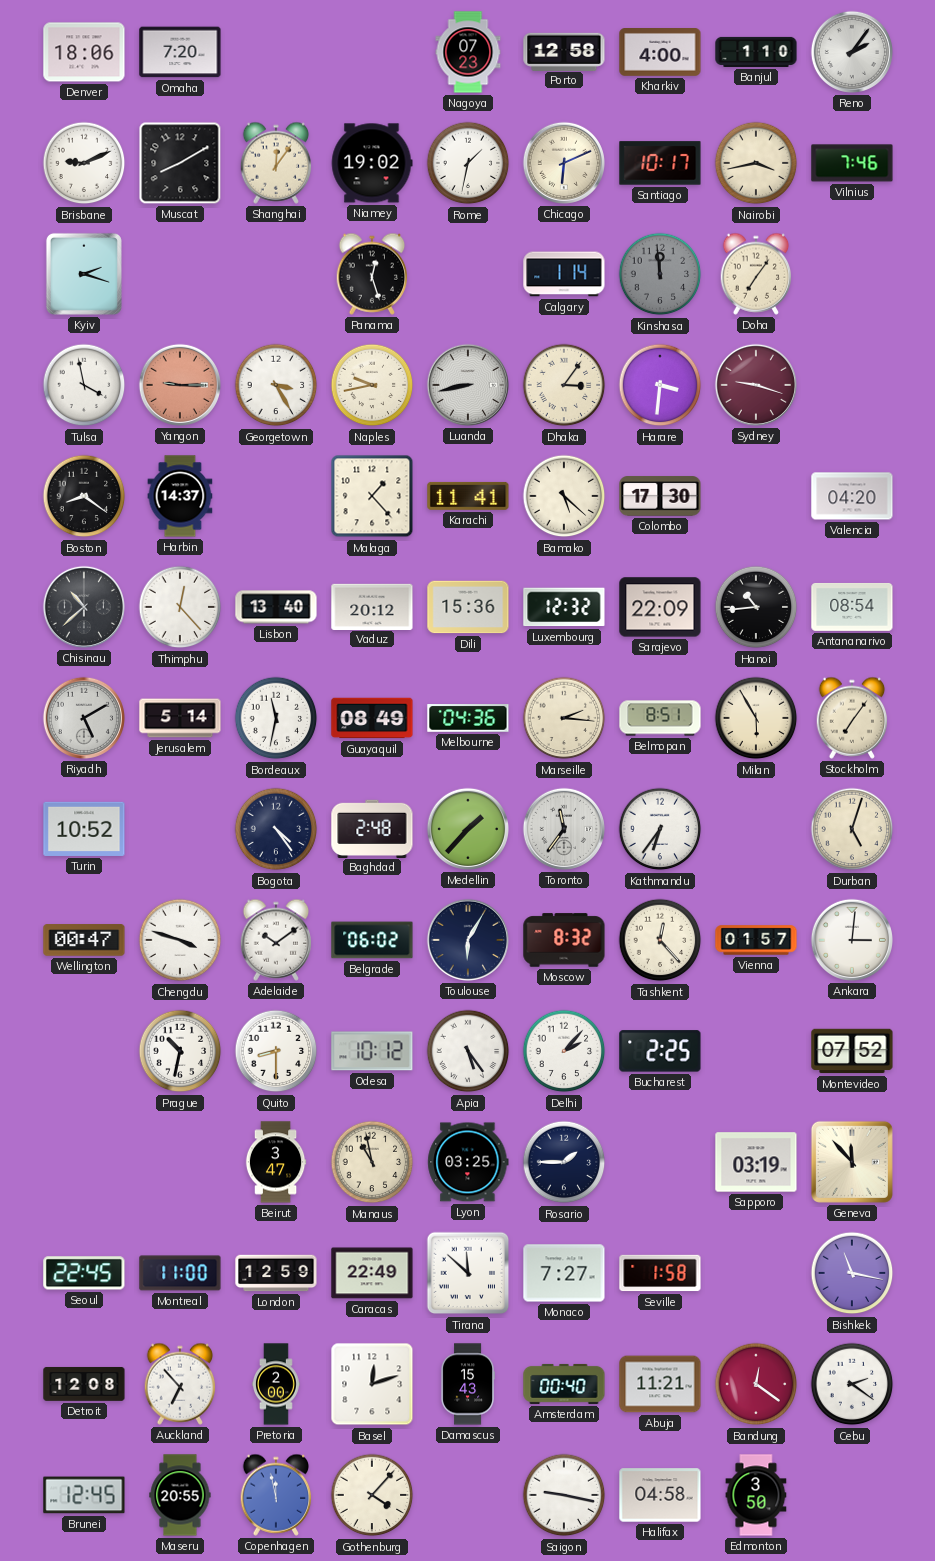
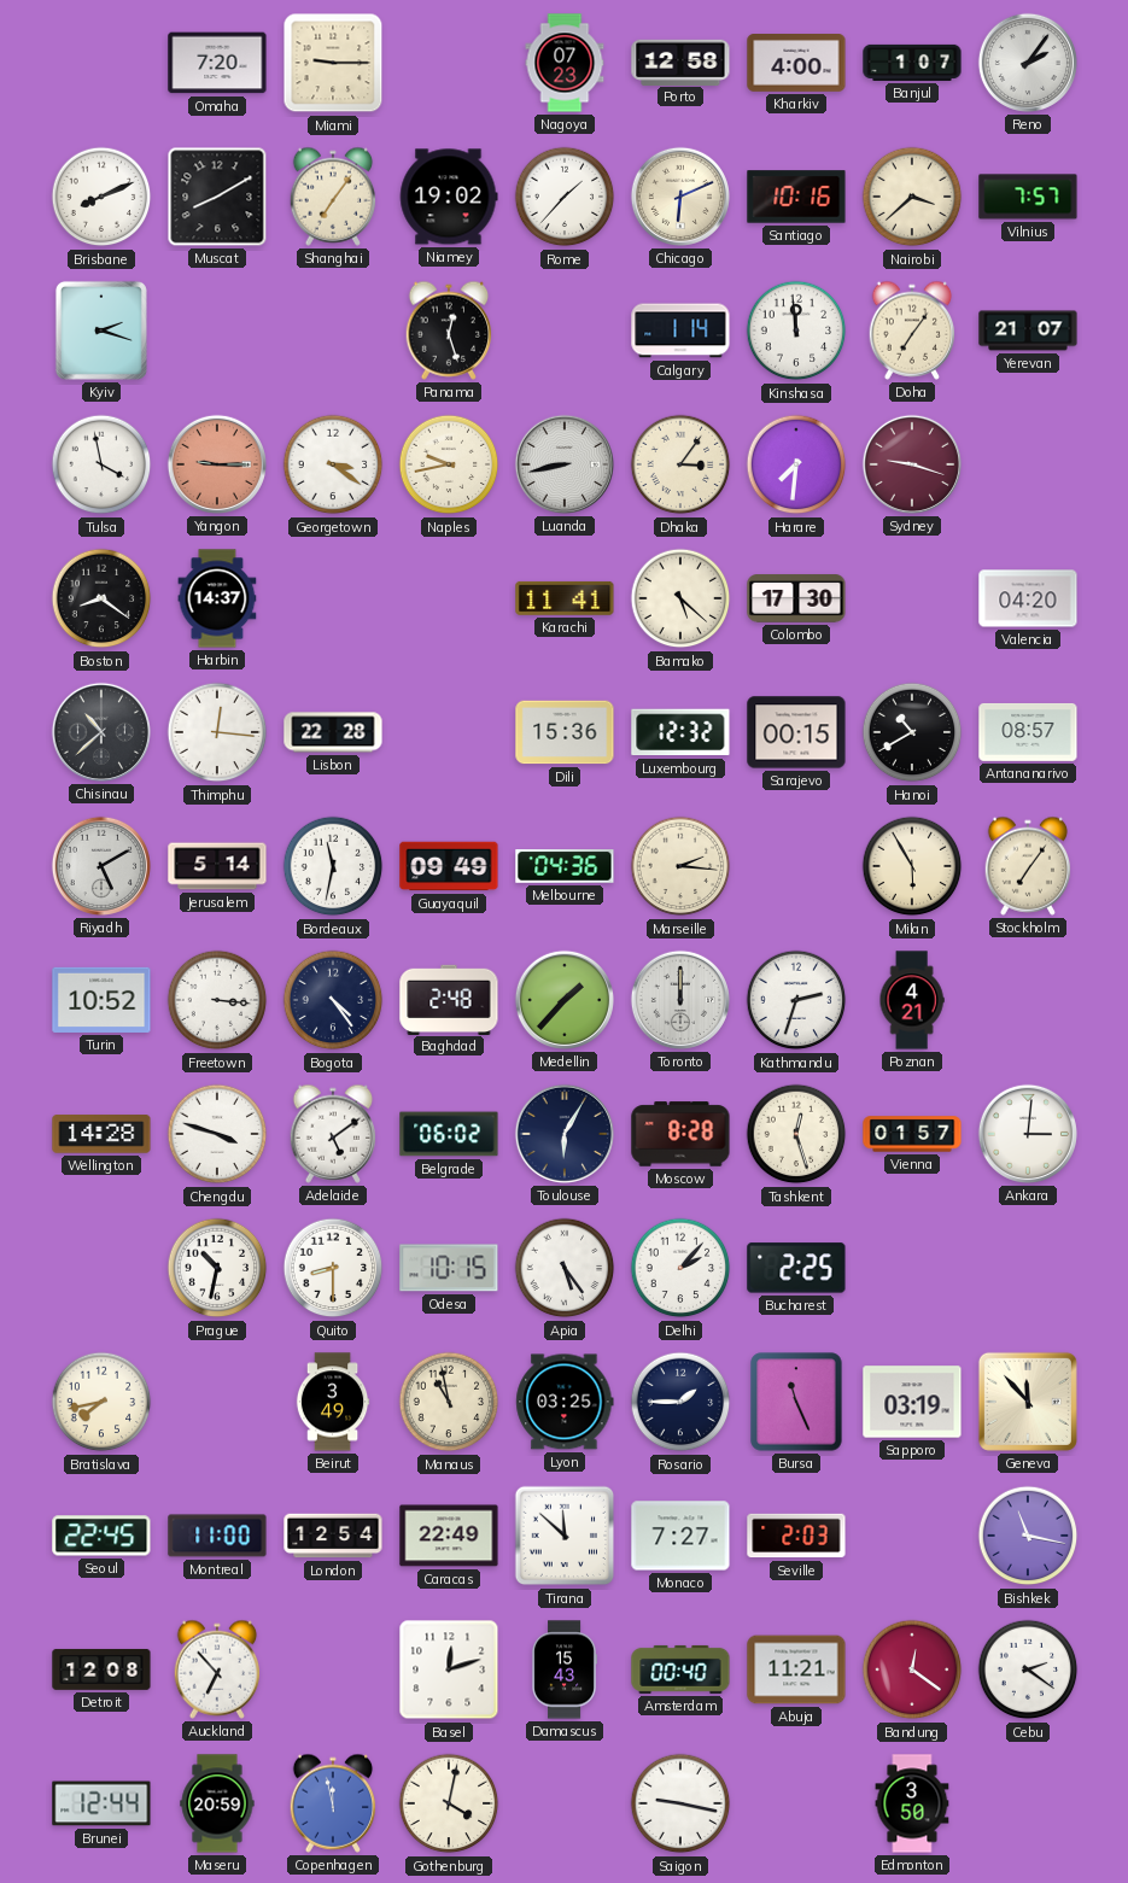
Denver: 18:06 -> none (84, 52)
Miami: none -> 9:15 (333, 63)
Banjul: 1:10 -> 1:07 (912, 63)
Brisbane: 9:11 -> 8:11 (101, 197)
Shanghai: 12:06 -> 7:06 (333, 197)
Rome: 1:32 -> 1:37 (565, 197)
Santiago: 10:17 -> 10:16 (796, 197)
Nairobi: 3:43 -> 3:38 (912, 197)
Vilnius: 7:46 -> 7:57 (1028, 197)
Kinshasa dial: grey -> white (796, 331)
Yerevan: none -> 21:07 (1028, 331)
Georgetown: 3:25 -> 3:21 (333, 464)
Harare: 3:31 -> 7:31 (796, 464)
Malaga: 1:23 -> none (372, 496)
Thimphu: 12:23 -> 12:16 (217, 732)
Lisbon: 13:40 -> 22:28 (333, 732)
Vaduz: 20:12 -> none (372, 606)
Sarajevo: 22:09 -> 00:15 (796, 732)
Hanoi: 10:44 -> 10:40 (912, 732)
Antananarivo: 08:54 -> 08:57 (1028, 732)
Guayaquil: 08:49 -> 09:49 (449, 866)
Belmopan: 8:51 -> none (660, 718)
Freetown: none -> 3:16 (217, 1000)
Toronto: 11:36 -> 12:00 (680, 1000)
Kathmandu: 6:36 -> 2:33 (796, 1000)
Poznan: none -> 4:21 (912, 1000)
Durban: 5:03 -> none (852, 829)
Wellington: 00:47 -> 14:28 (101, 1134)
Adelaide: 10:09 -> 5:09 (333, 1134)
Moscow: 8:32 -> 8:28 (680, 1134)
Tashkent: 12:23 -> 12:27 (796, 1134)
Odesa: 10:12 -> 10:15 (449, 1268)
Montevideo: 07:52 -> none (852, 1051)
Bratislava: none -> 7:43 (101, 1402)
Beirut: 3:47 -> 3:49 (333, 1402)
Bursa: none -> 11:26 (796, 1402)
London: 12:59 -> 12:54 (333, 1536)
Seville: 1:58 -> 2:03 (796, 1536)
Pretoria: 2:00 -> none (277, 1384)
Brunei: 12:45 -> 12:44 (101, 1803)
Maseru: 20:55 -> 20:59 (217, 1803)
Gothenburg: 4:07 -> 4:02 (449, 1803)
Halifax: 04:58 -> none (660, 1495)
